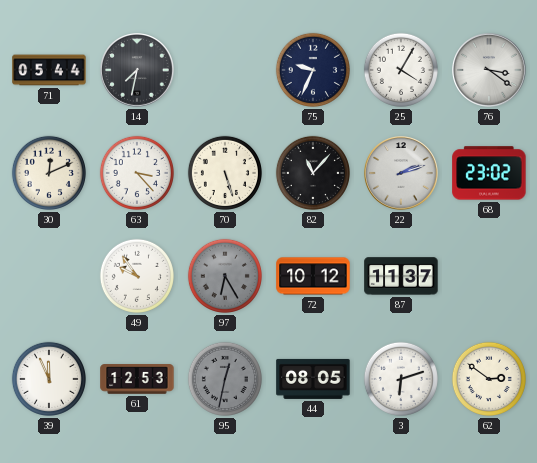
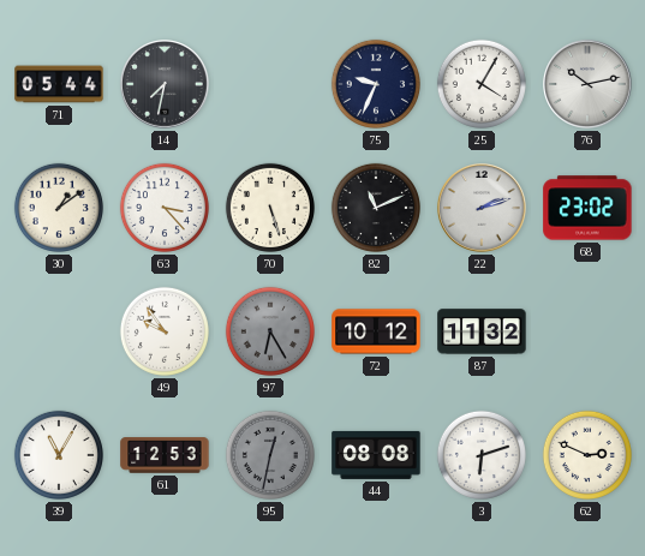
76: 3:21 -> 10:13 (587, 84)
30: 12:11 -> 1:09 (59, 208)
82: 11:07 -> 11:11 (376, 208)
87: 11:37 -> 11:32 (482, 331)
39: 11:56 -> 11:05 (59, 455)
44: 08:05 -> 08:08 (376, 455)
62: 2:51 -> 2:49 (587, 455)
